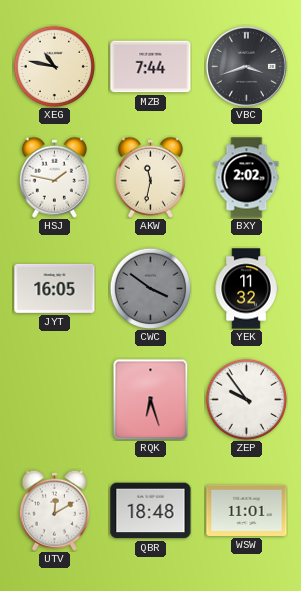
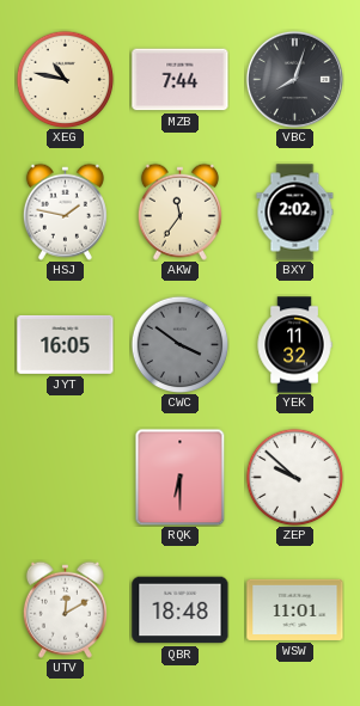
VBC: 3:42 -> 8:03 (294, 79)
AKW: 11:32 -> 11:36 (179, 211)
RQK: 6:27 -> 6:30 (181, 477)
ZEP: 9:54 -> 9:52 (294, 477)
